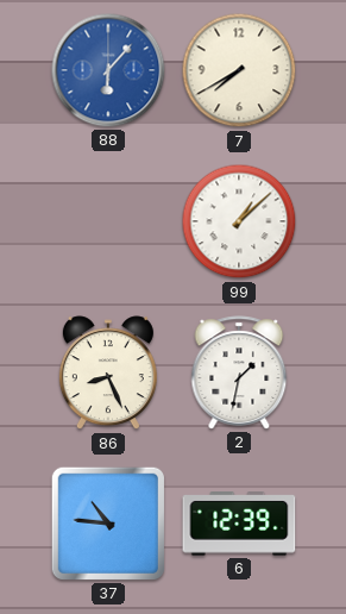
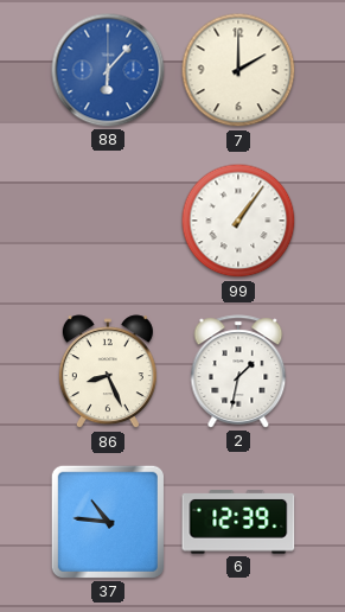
7: 7:40 -> 2:00 (238, 70)
99: 1:08 -> 1:06 (238, 221)
